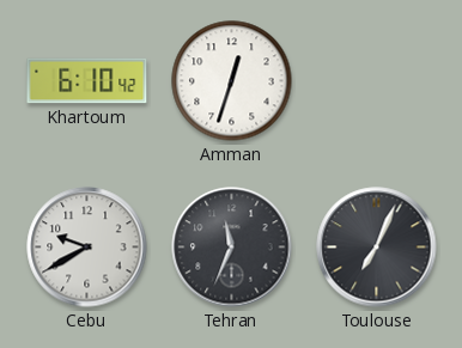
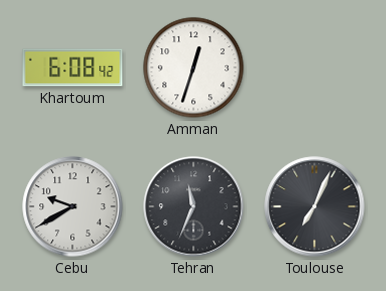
Khartoum: 6:10 -> 6:08 (73, 68)
